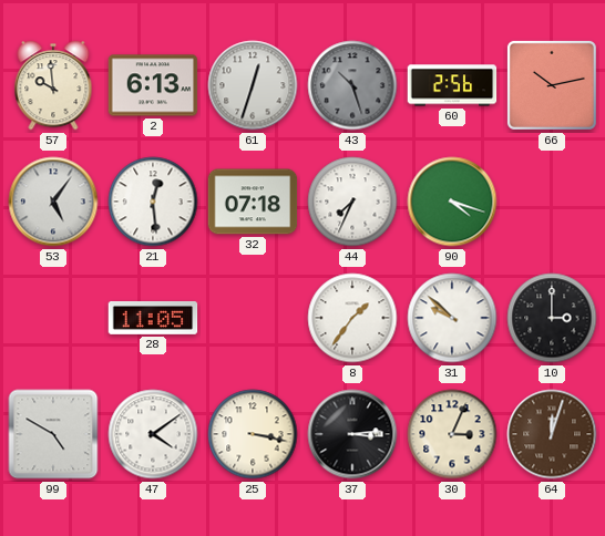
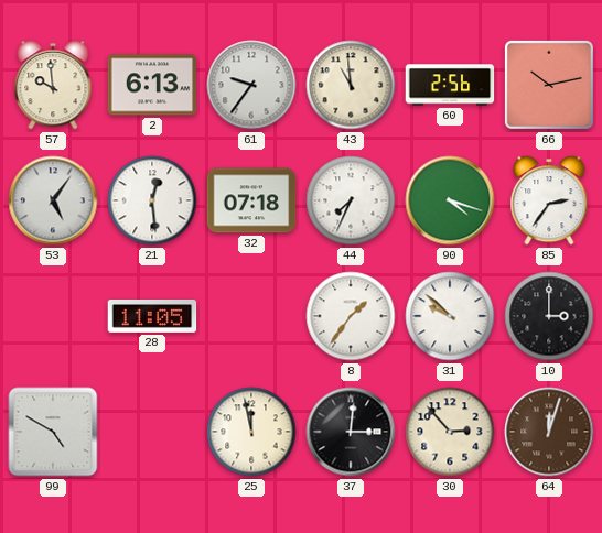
61: 12:33 -> 9:36 (251, 85)
43: 10:27 -> 10:59 (351, 85)
43 dial: grey -> cream (351, 85)
85: none -> 2:36 (549, 200)
47: 4:09 -> none (153, 434)
25: 3:17 -> 11:58 (251, 432)
37: 3:14 -> 3:01 (351, 432)
30: 3:04 -> 2:53 (450, 432)
